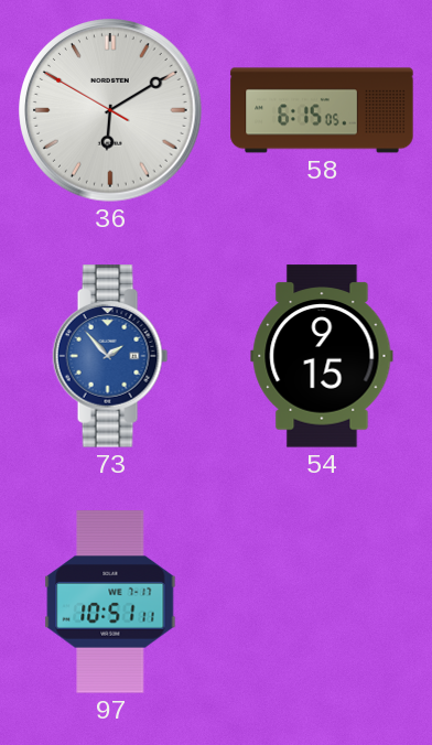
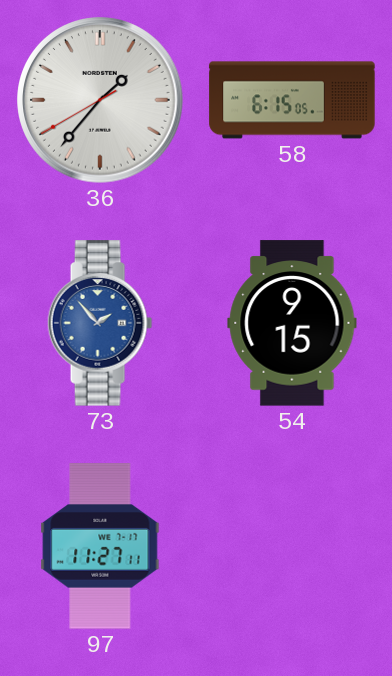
36: 6:09 -> 1:36 (100, 100)
97: 10:51 -> 11:27 (100, 546)
